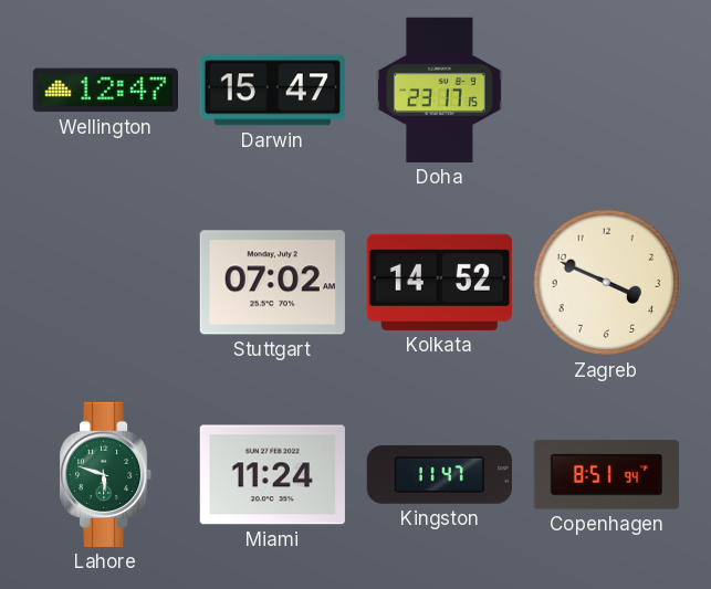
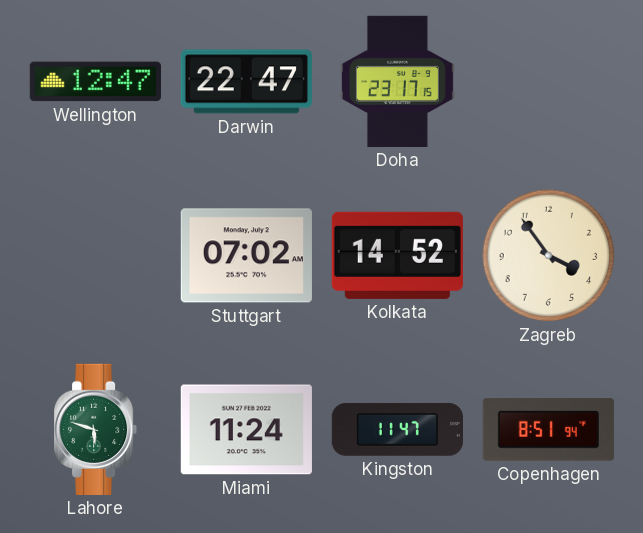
Darwin: 15:47 -> 22:47 (246, 82)
Zagreb: 3:49 -> 3:54 (549, 256)
